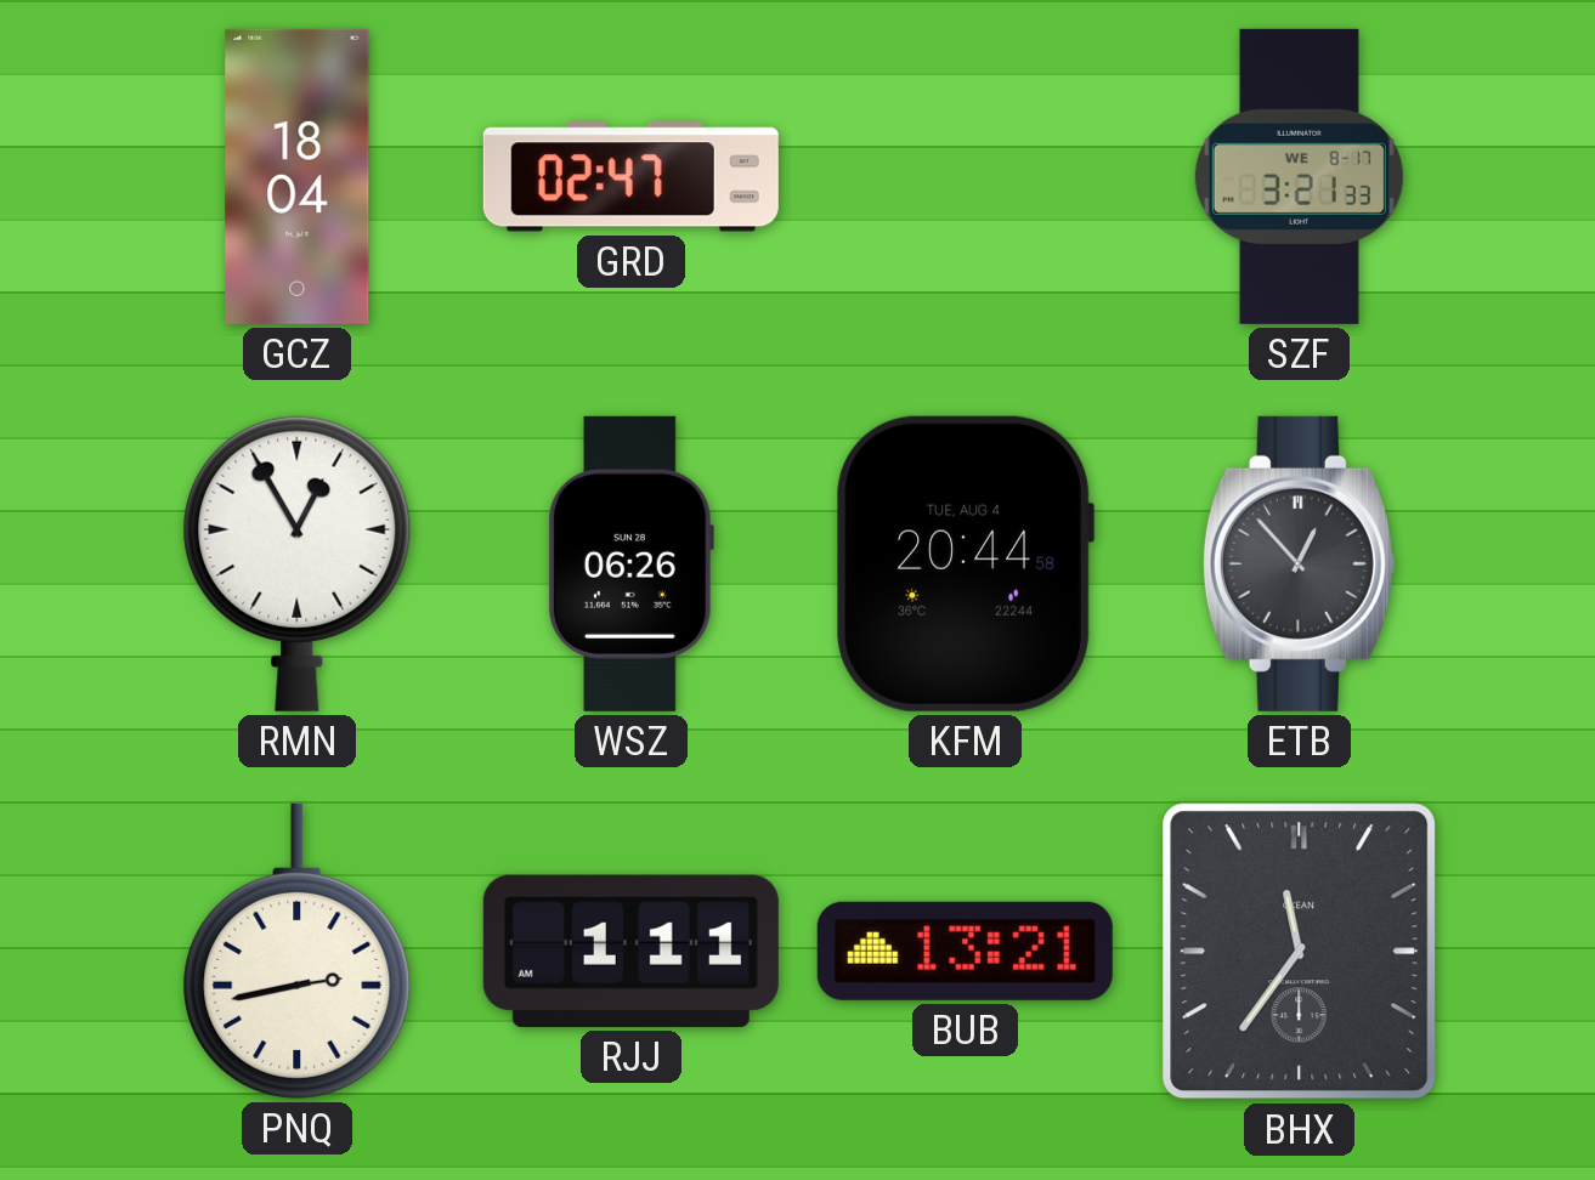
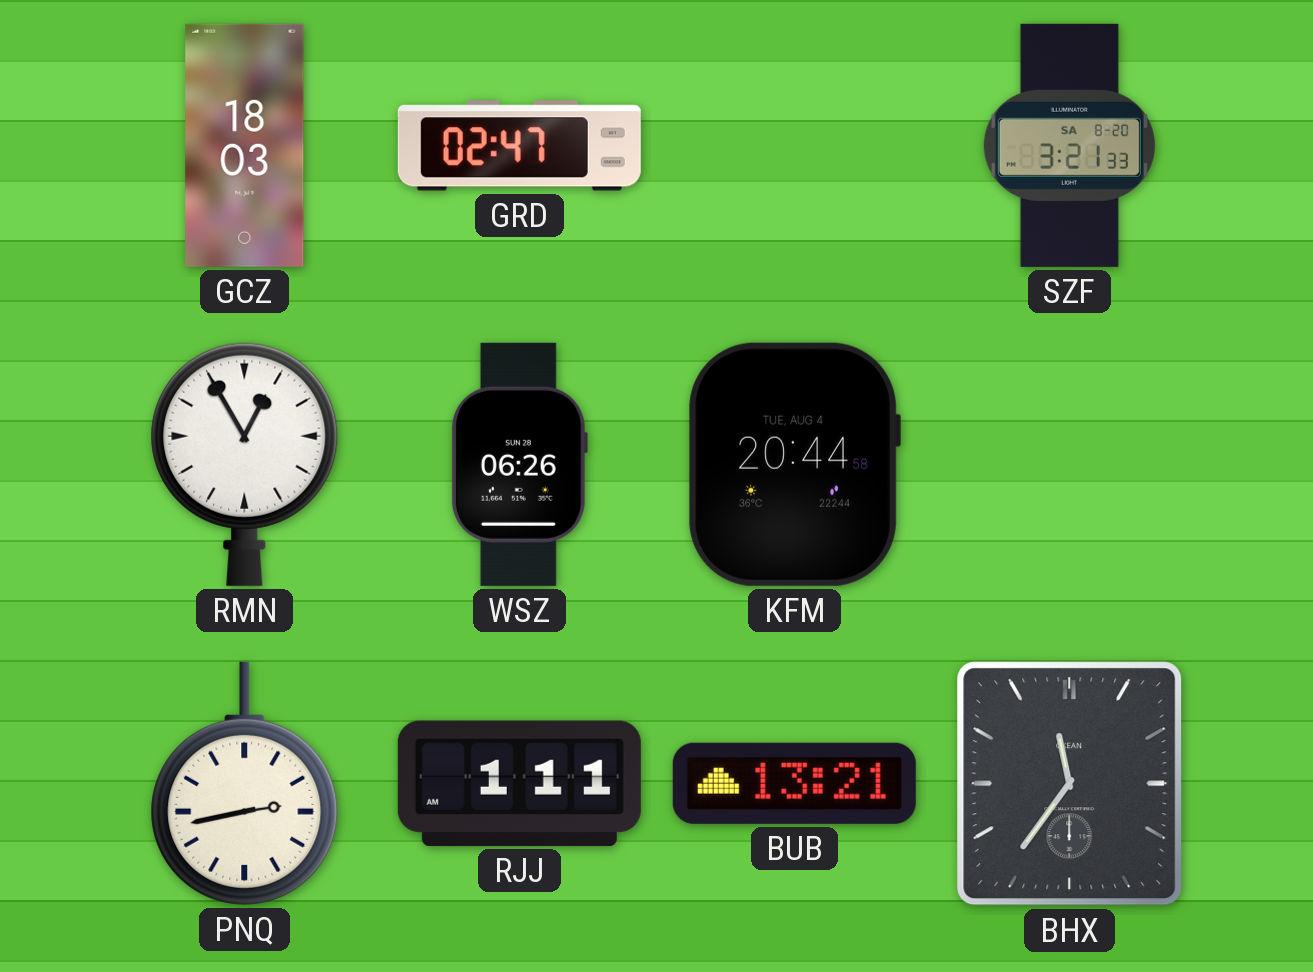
GCZ: 18:04 -> 18:03 (245, 145)
SZF date: WE 8-17 -> SA 8-20 (1069, 145)
ETB: 12:53 -> none (1299, 563)
